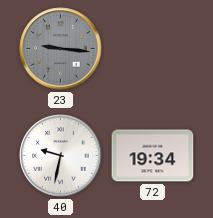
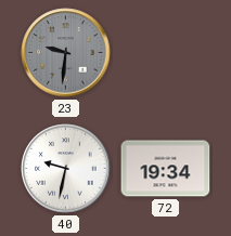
23: 9:16 -> 9:31 (66, 53)
